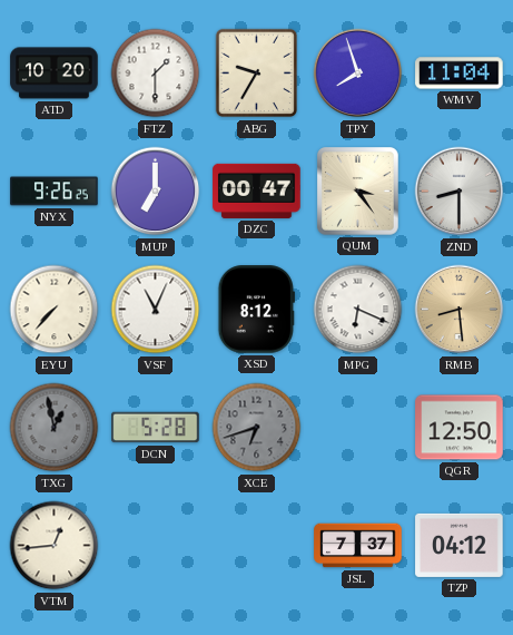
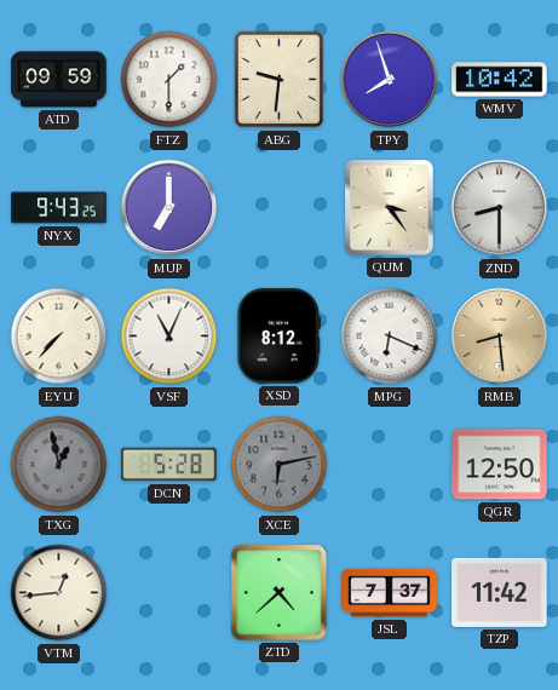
ATD: 10:20 -> 09:59 (59, 80)
ABG: 9:35 -> 9:31 (280, 80)
WMV: 11:04 -> 10:42 (500, 80)
NYX: 9:26 -> 9:43 (59, 208)
DZC: 00:47 -> none (257, 190)
XCE: 6:42 -> 6:13 (280, 465)
ZTD: none -> 4:38 (280, 593)
TZP: 04:12 -> 11:42 (500, 592)
